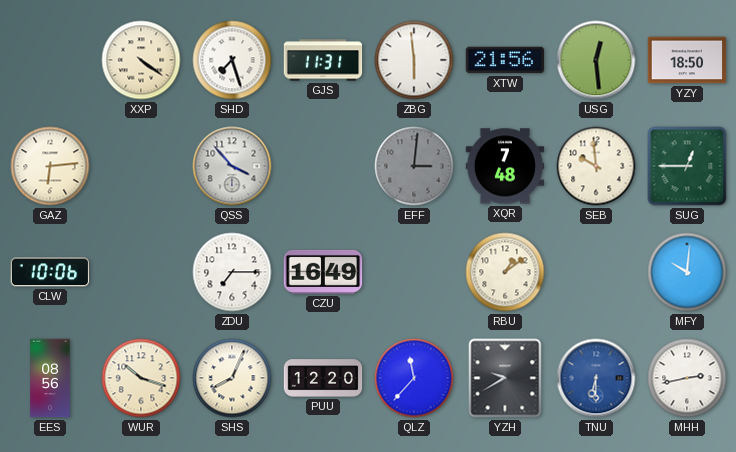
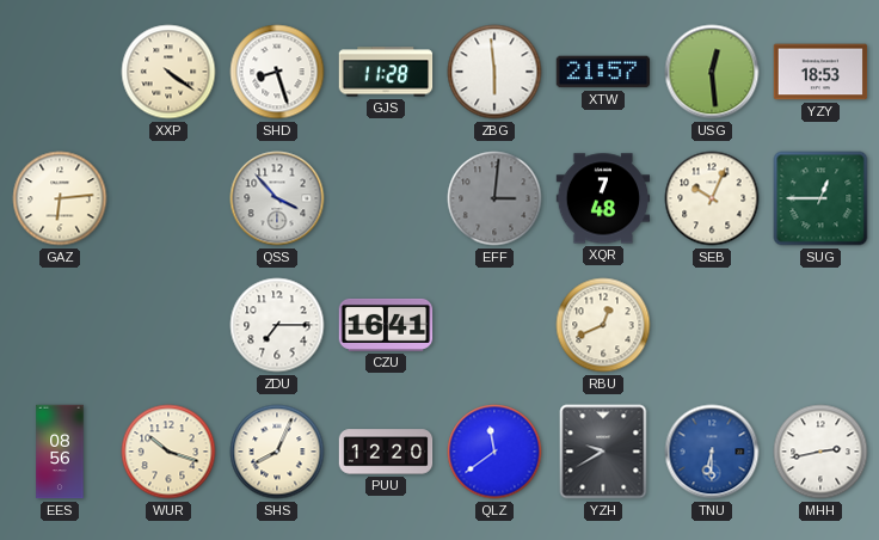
SHD: 7:27 -> 8:27 (277, 72)
GJS: 11:31 -> 11:28 (386, 72)
XTW: 21:56 -> 21:57 (603, 72)
YZY: 18:50 -> 18:53 (820, 72)
SEB: 9:59 -> 10:04 (712, 198)
CLW: 10:06 -> none (50, 272)
CZU: 16:49 -> 16:41 (386, 325)
RBU: 1:09 -> 12:41 (603, 325)
MFY: 10:01 -> none (687, 272)
QLZ: 11:37 -> 11:39 (494, 452)
